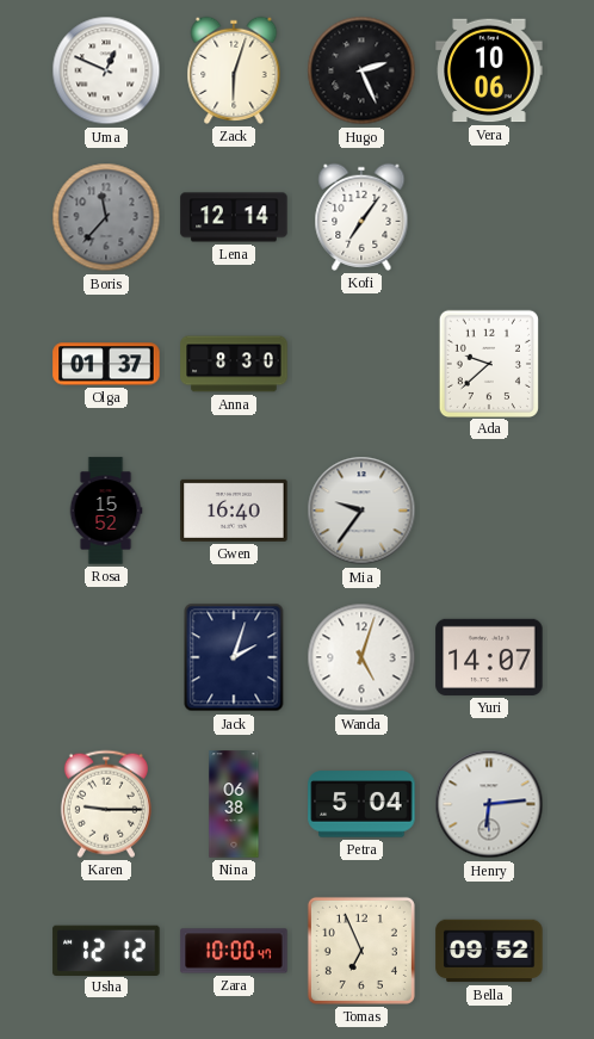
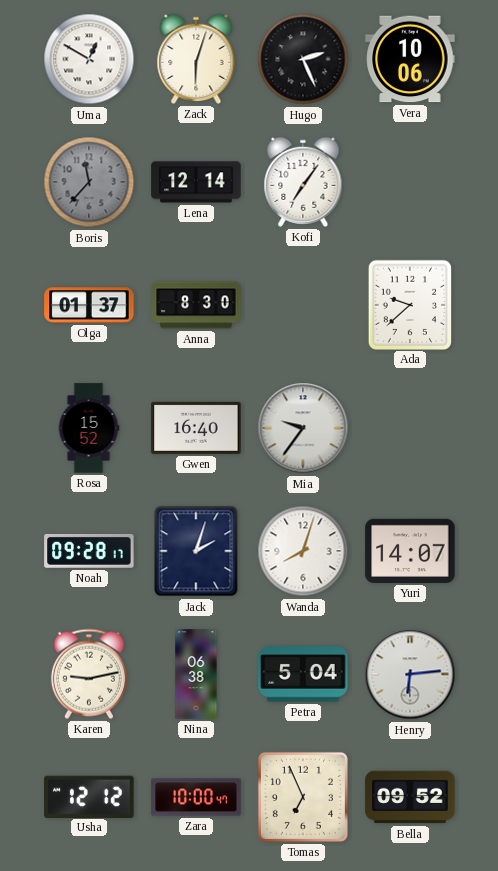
Uma: 12:49 -> 12:50 (89, 59)
Noah: none -> 09:28 (89, 551)
Wanda: 5:03 -> 8:03 (303, 551)
Karen: 9:15 -> 9:13 (89, 674)
